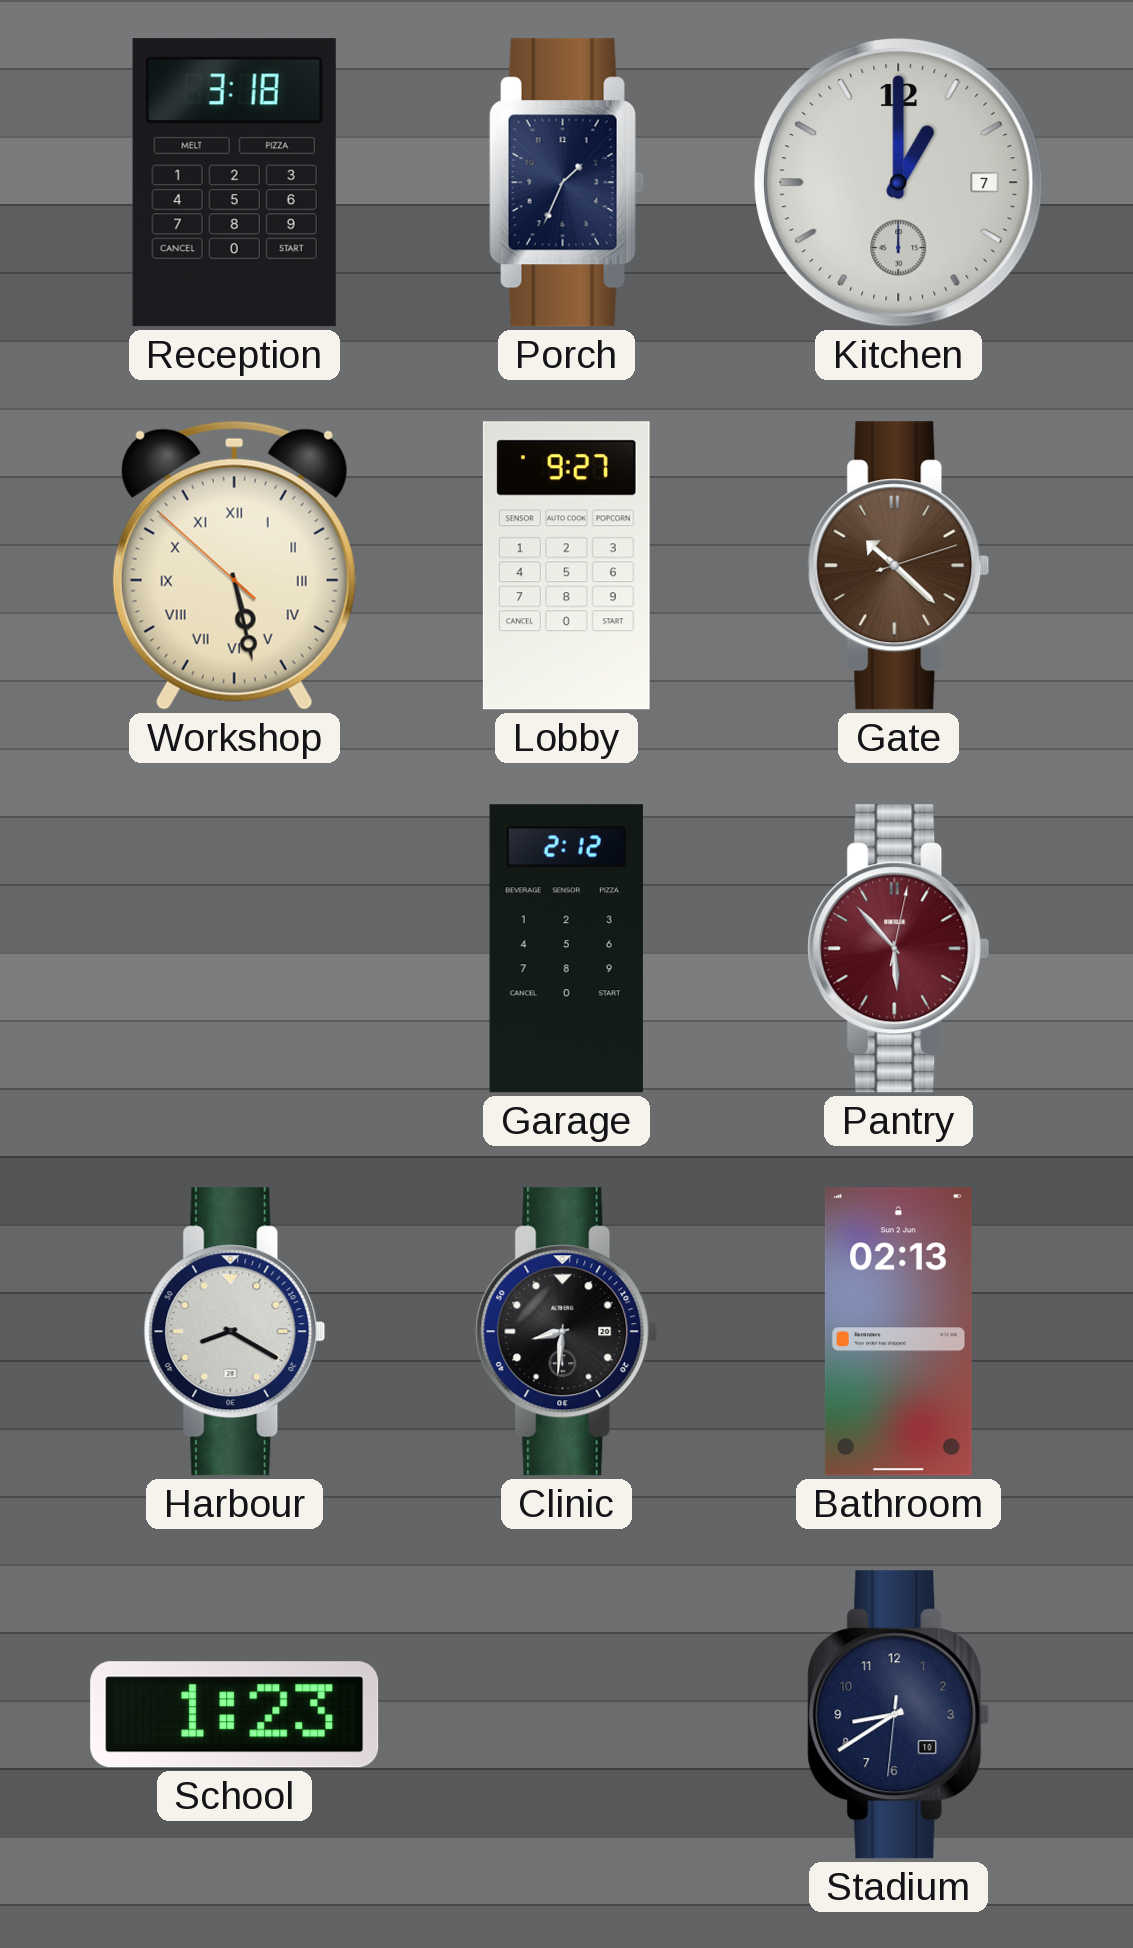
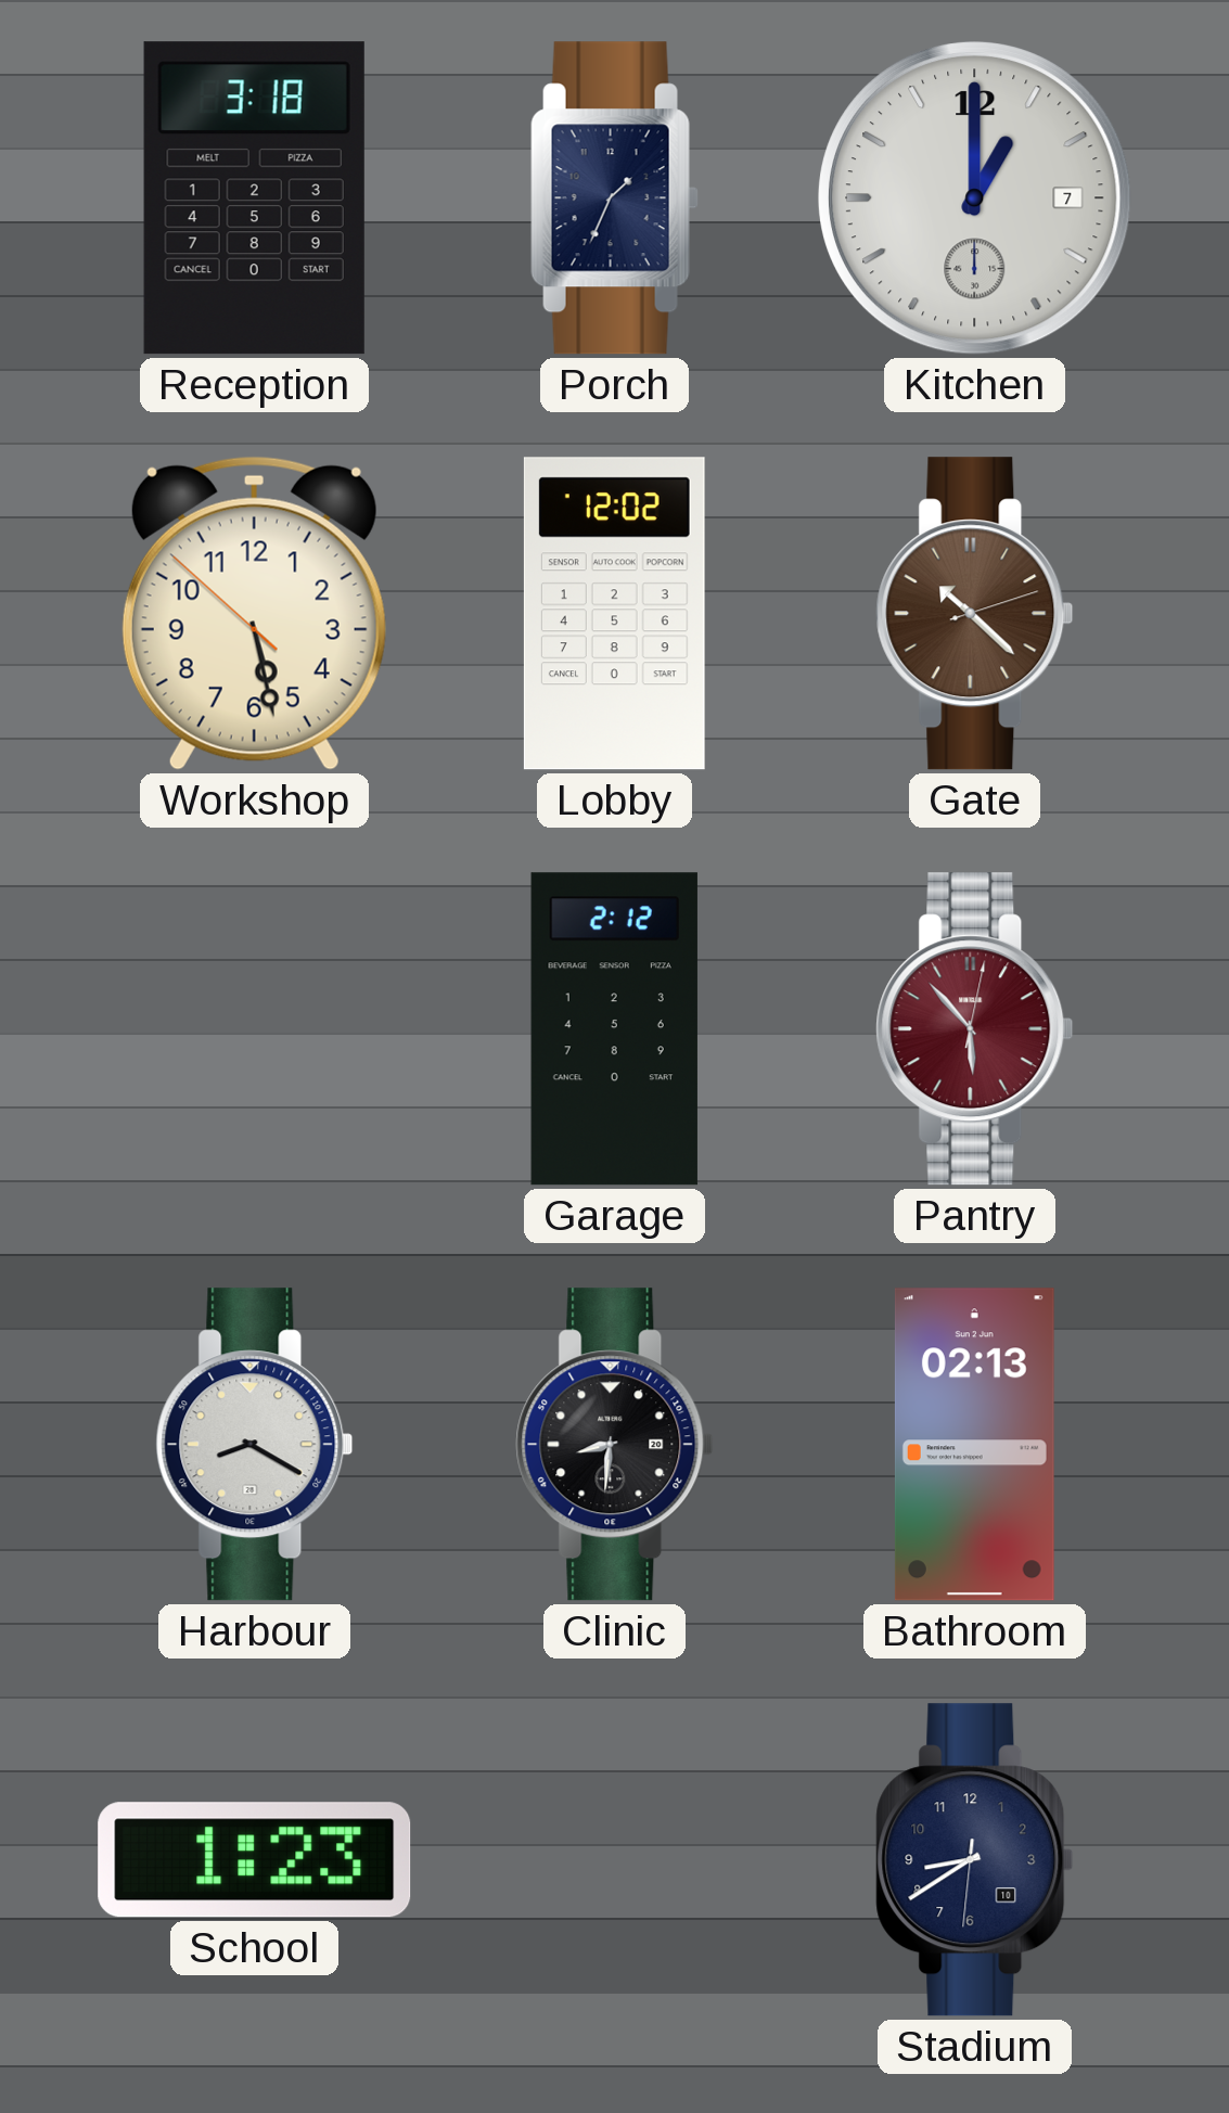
Workshop numerals: Roman -> Arabic (254, 613)
Lobby: 9:27 -> 12:02 (614, 614)
